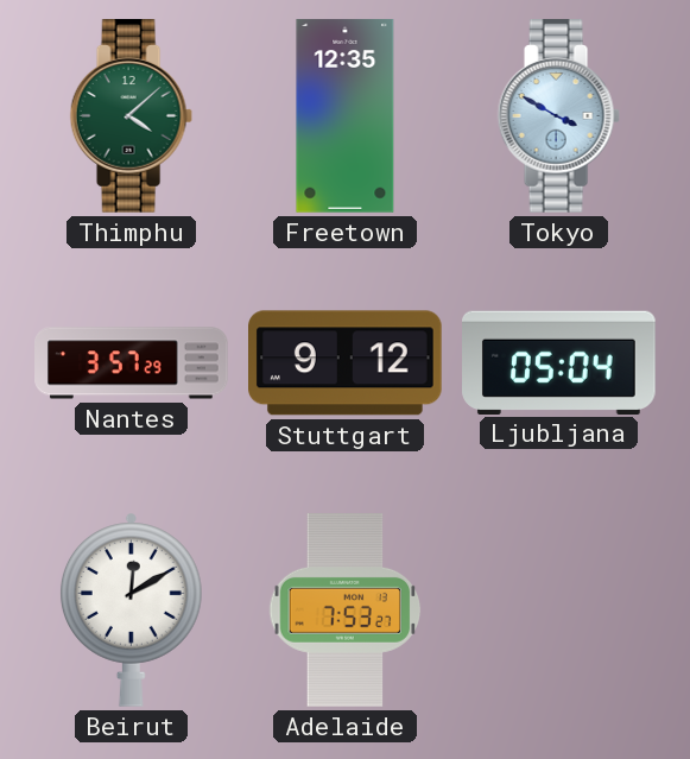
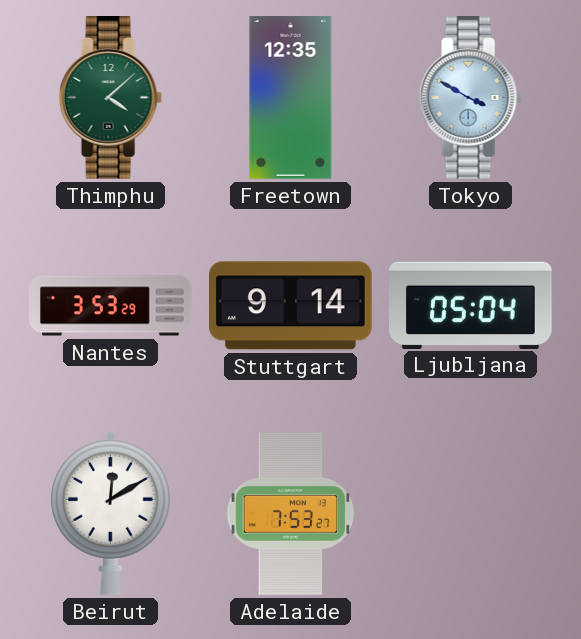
Nantes: 3:57 -> 3:53 (111, 306)
Stuttgart: 9:12 -> 9:14 (291, 306)
